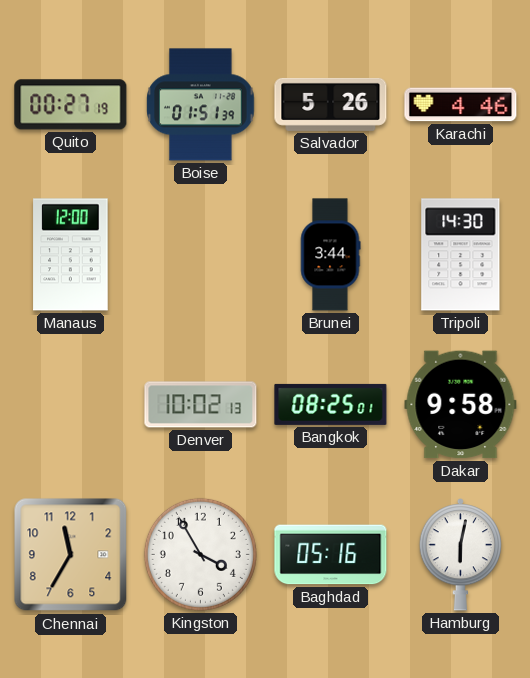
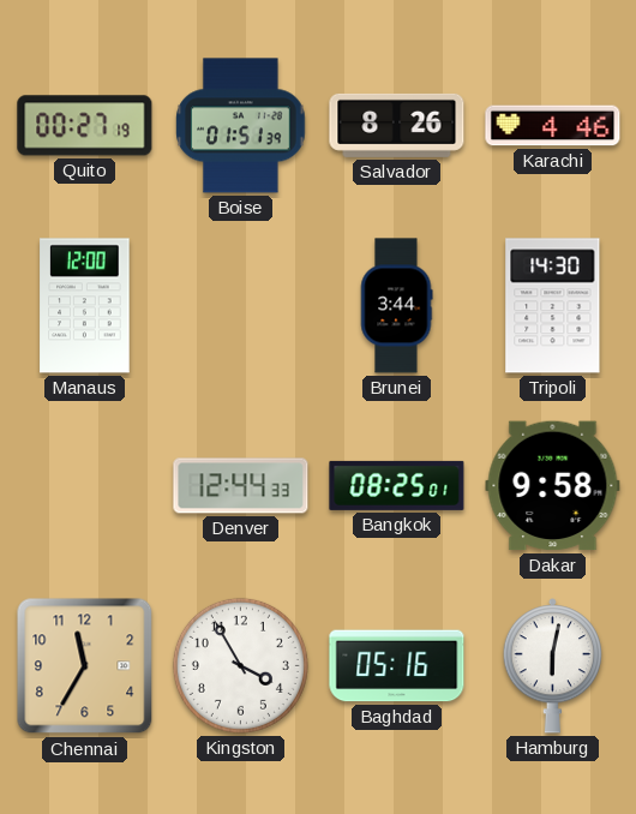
Salvador: 5:26 -> 8:26 (397, 125)
Denver: 10:02 -> 12:44 (241, 486)
